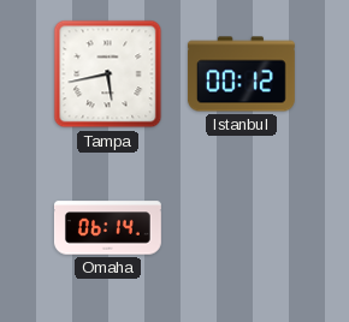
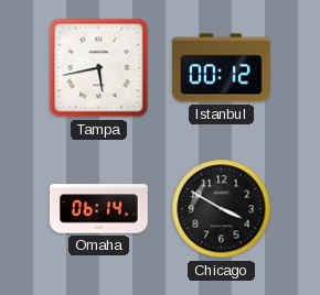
Chicago: none -> 3:50 (222, 209)
